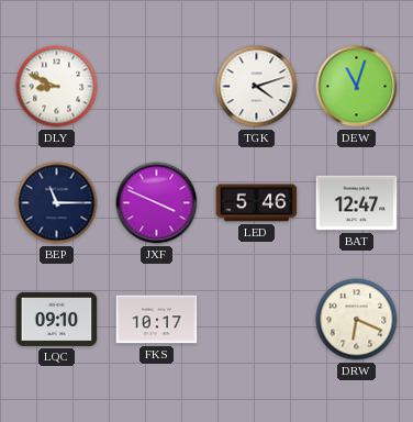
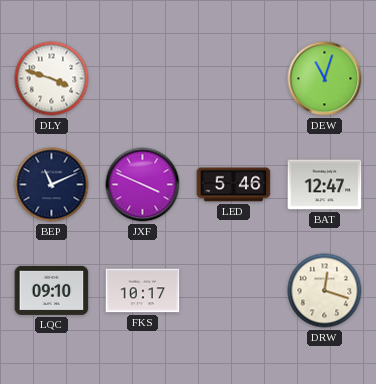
DLY: 8:49 -> 3:48 (52, 79)
TGK: 4:12 -> none (257, 87)
BEP: 11:15 -> 11:11 (52, 185)
DRW: 6:19 -> 12:18 (325, 291)
